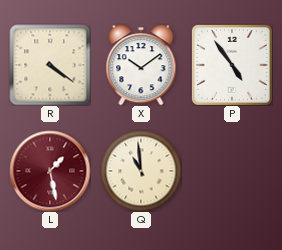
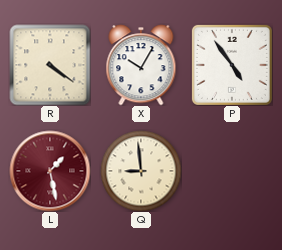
X: 10:09 -> 10:05 (141, 65)
Q: 10:59 -> 8:59 (141, 171)
